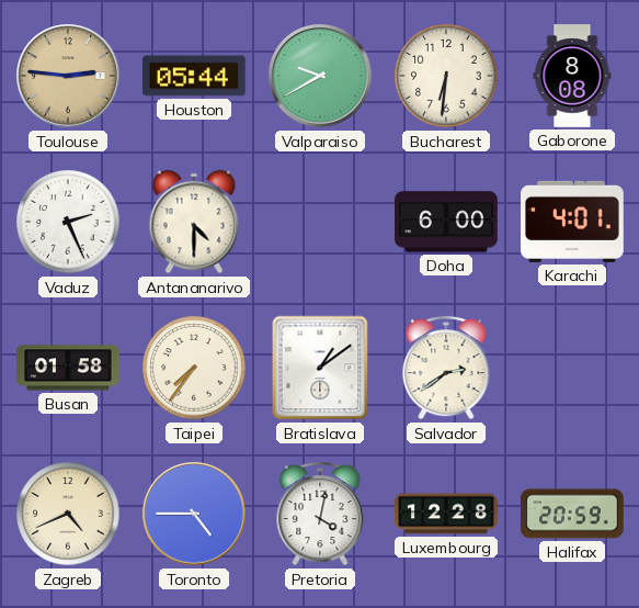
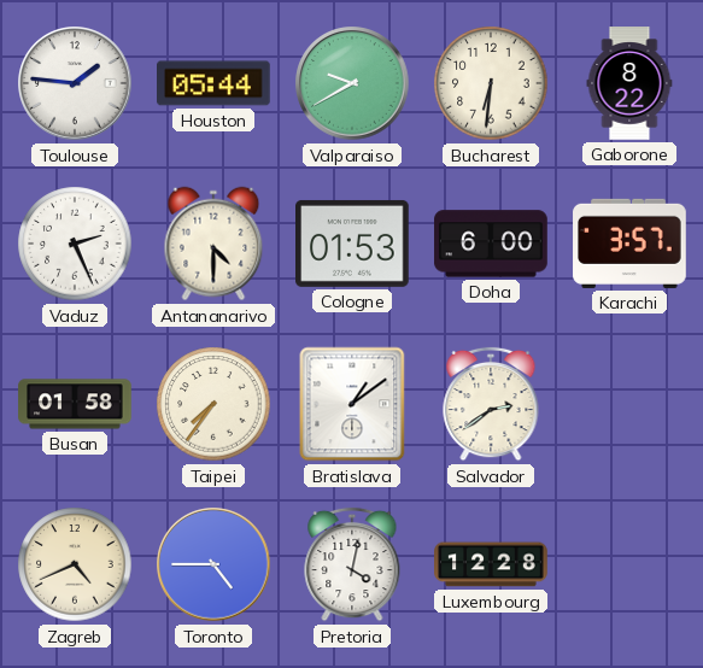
Toulouse: 2:46 -> 1:46 (75, 83)
Toulouse dial: champagne -> white (75, 83)
Gaborone: 8:08 -> 8:22 (629, 83)
Cologne: none -> 01:53 (353, 244)
Karachi: 4:01 -> 3:57 (629, 244)
Halifax: 20:59 -> none (572, 514)
